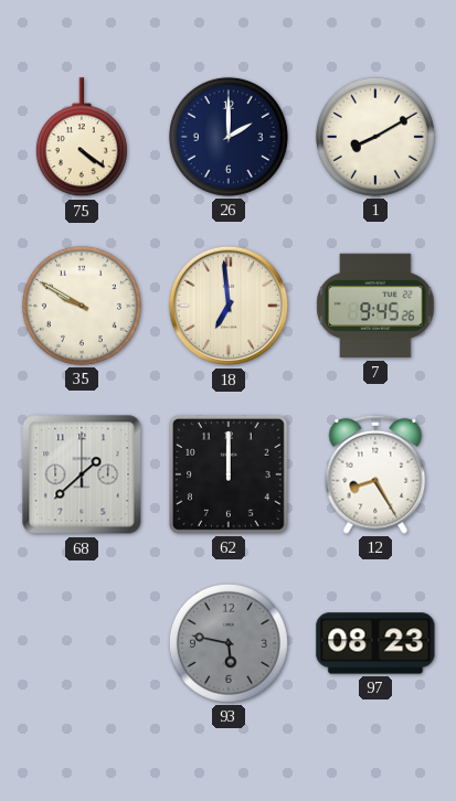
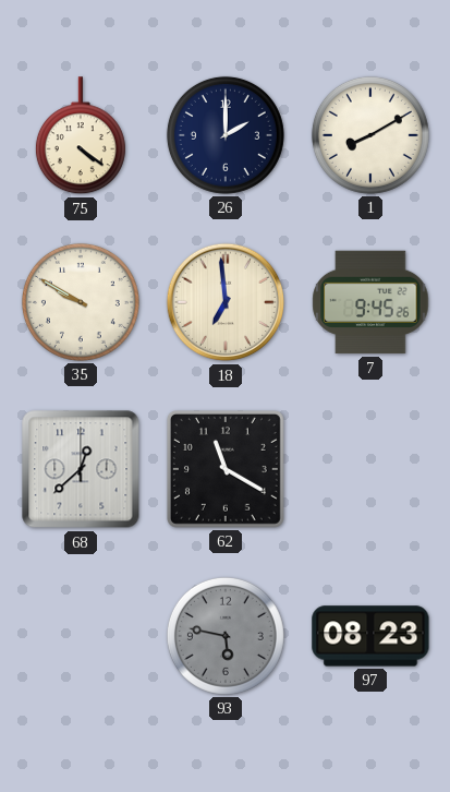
68: 1:38 -> 12:38 (81, 469)
62: 12:00 -> 11:20 (226, 469)
12: 8:25 -> none (375, 474)
